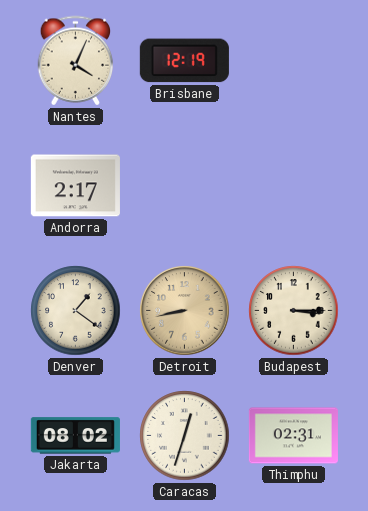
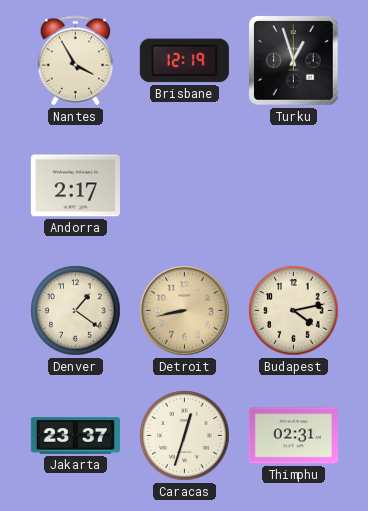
Nantes: 4:04 -> 3:55 (76, 61)
Turku: none -> 12:57 (294, 61)
Budapest: 3:15 -> 4:13 (294, 311)
Jakarta: 08:02 -> 23:37 (75, 436)
